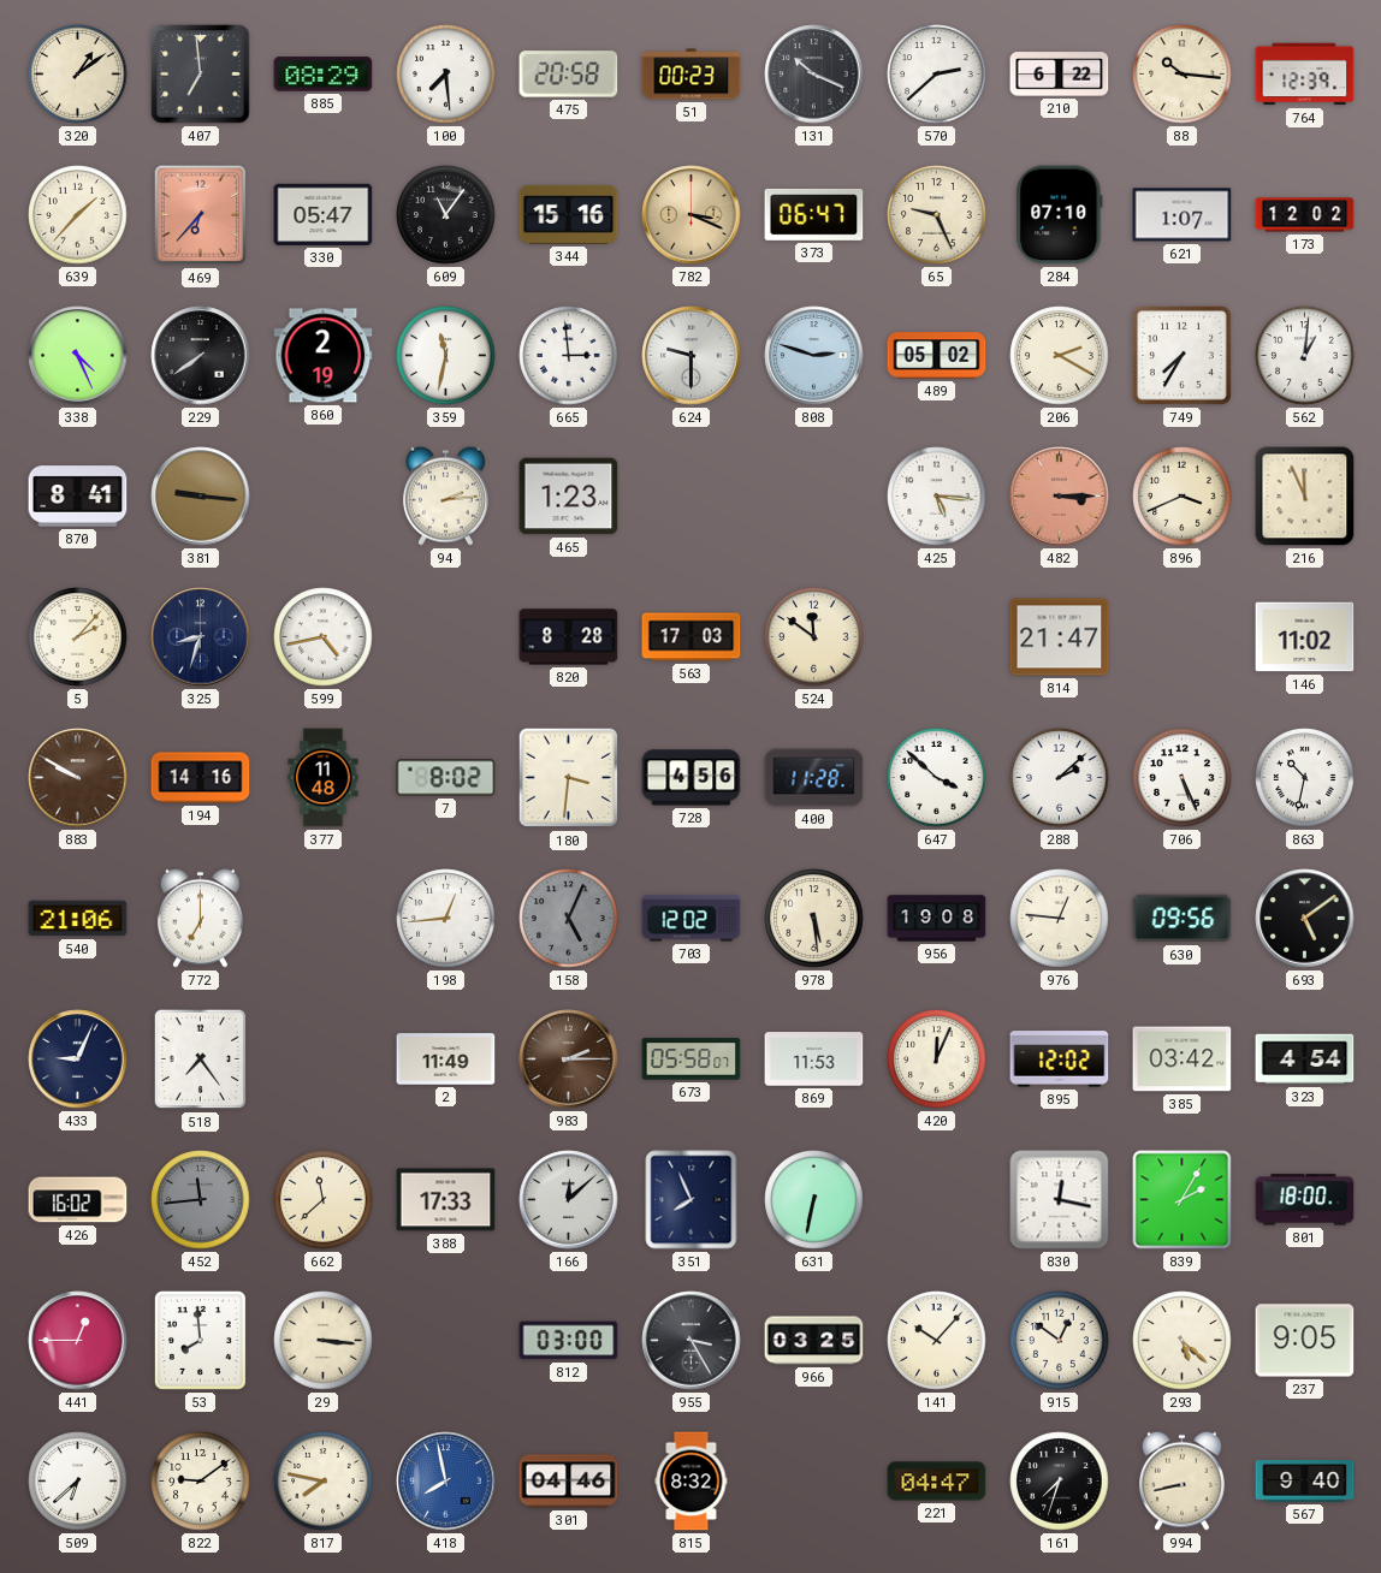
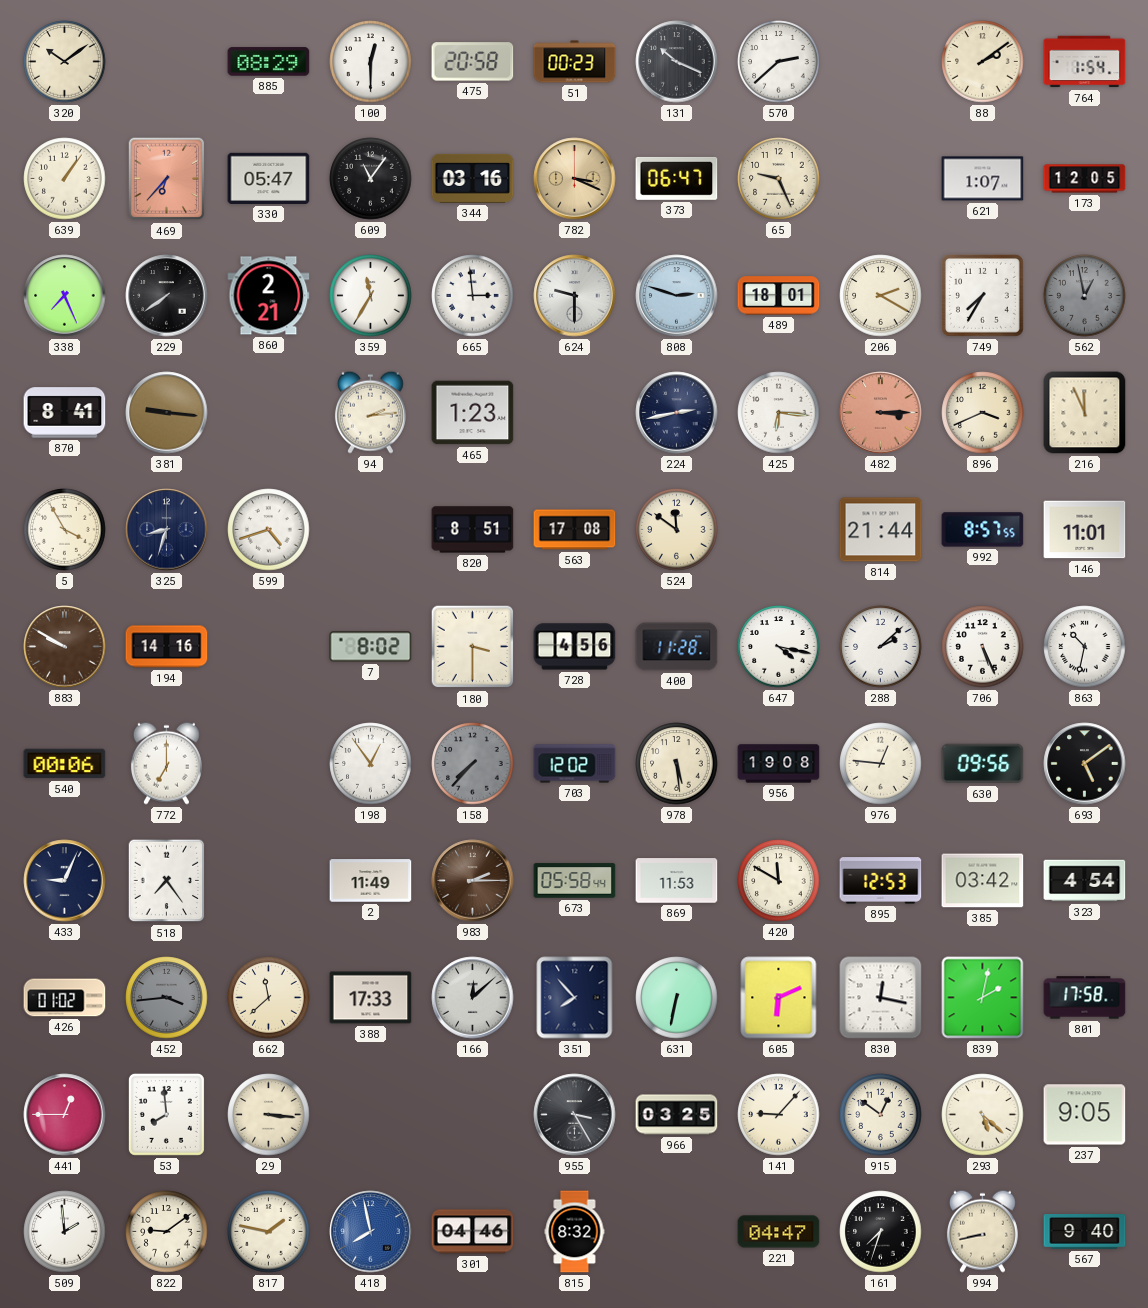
320: 1:09 -> 10:09 (65, 62)
407: 6:59 -> none (201, 75)
100: 7:29 -> 12:30 (371, 62)
210: 6:22 -> none (1060, 75)
88: 10:16 -> 2:09 (983, 62)
764: 12:39 -> 1:54 (1085, 62)
639: 1:37 -> 1:06 (65, 179)
344: 15:16 -> 03:16 (473, 178)
284: 07:10 -> none (1060, 215)
173: 12:02 -> 12:05 (1085, 179)
338: 4:26 -> 7:26 (65, 296)
860: 2:19 -> 2:21 (269, 296)
359: 11:32 -> 11:35 (371, 296)
489: 05:02 -> 18:01 (779, 296)
562: 1:01 -> 12:58 (1085, 296)
562 dial: white -> grey (1085, 296)
224: none -> 2:43 (677, 413)
425: 5:16 -> 6:16 (779, 413)
5: 2:07 -> 3:55 (65, 530)
599: 4:43 -> 4:42 (269, 530)
820: 8:28 -> 8:51 (473, 530)
563: 17:03 -> 17:08 (575, 530)
814: 21:47 -> 21:44 (881, 530)
992: none -> 8:57 (983, 530)
146: 11:02 -> 11:01 (1085, 530)
377: 11:48 -> none (324, 778)
180: 3:31 -> 3:30 (473, 647)
647: 3:52 -> 4:17 (779, 647)
540: 21:06 -> 00:06 (65, 764)
198: 12:44 -> 12:54 (371, 764)
158: 5:04 -> 7:37 (473, 764)
673: 05:58:07 -> 05:58:44 (575, 881)
420: 12:04 -> 11:50 (779, 881)
895: 12:02 -> 12:53 (881, 881)
426: 16:02 -> 01:02 (65, 998)
452: 11:44 -> 3:44 (167, 998)
351: 7:56 -> 7:53 (575, 998)
605: none -> 6:11 (779, 998)
839: 2:05 -> 2:02 (983, 998)
801: 18:00 -> 17:58 (1085, 998)
812: 03:00 -> none (569, 1341)
141: 10:07 -> 9:07 (779, 1115)
509: 6:38 -> 1:59 (65, 1232)
817: 7:47 -> 1:47 (269, 1232)
